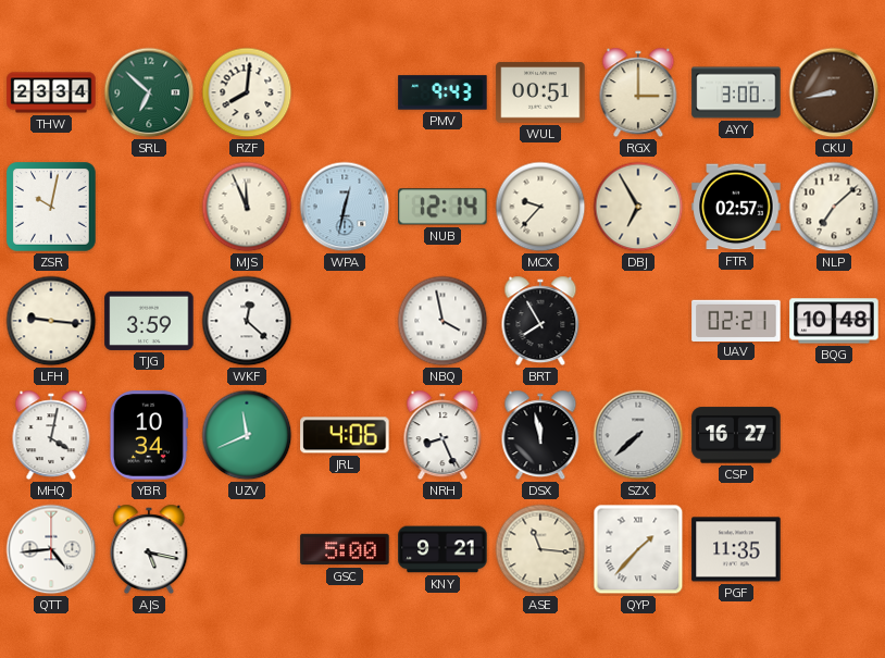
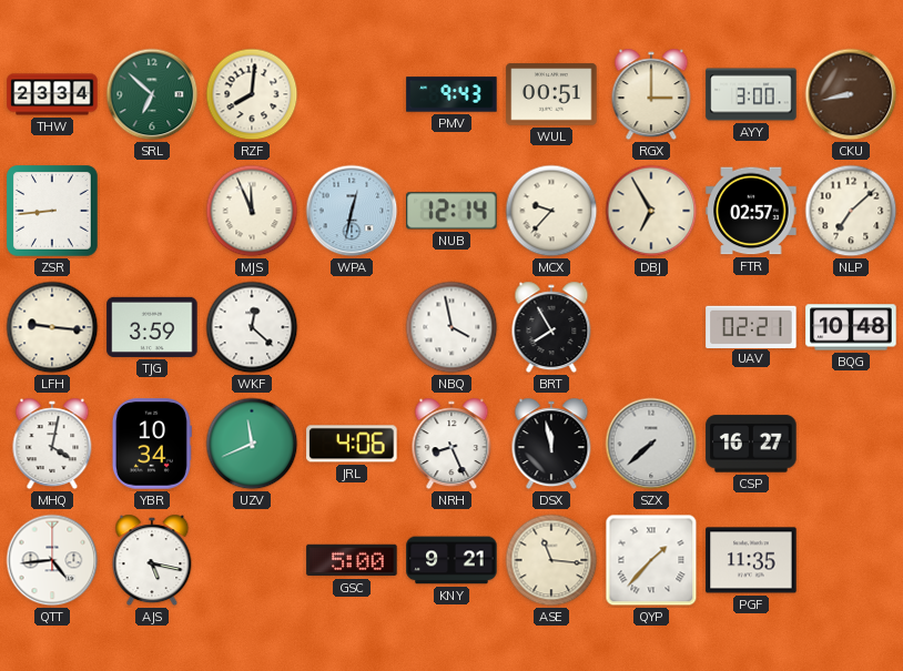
ZSR: 10:02 -> 8:44 (52, 211)
